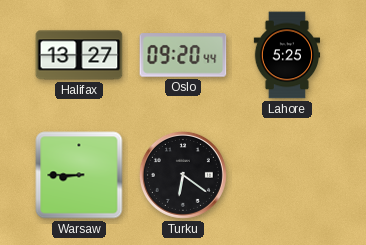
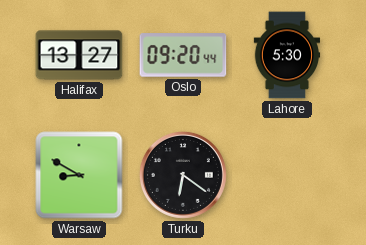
Lahore: 5:25 -> 5:30 (287, 55)
Warsaw: 8:45 -> 8:50 (79, 175)
